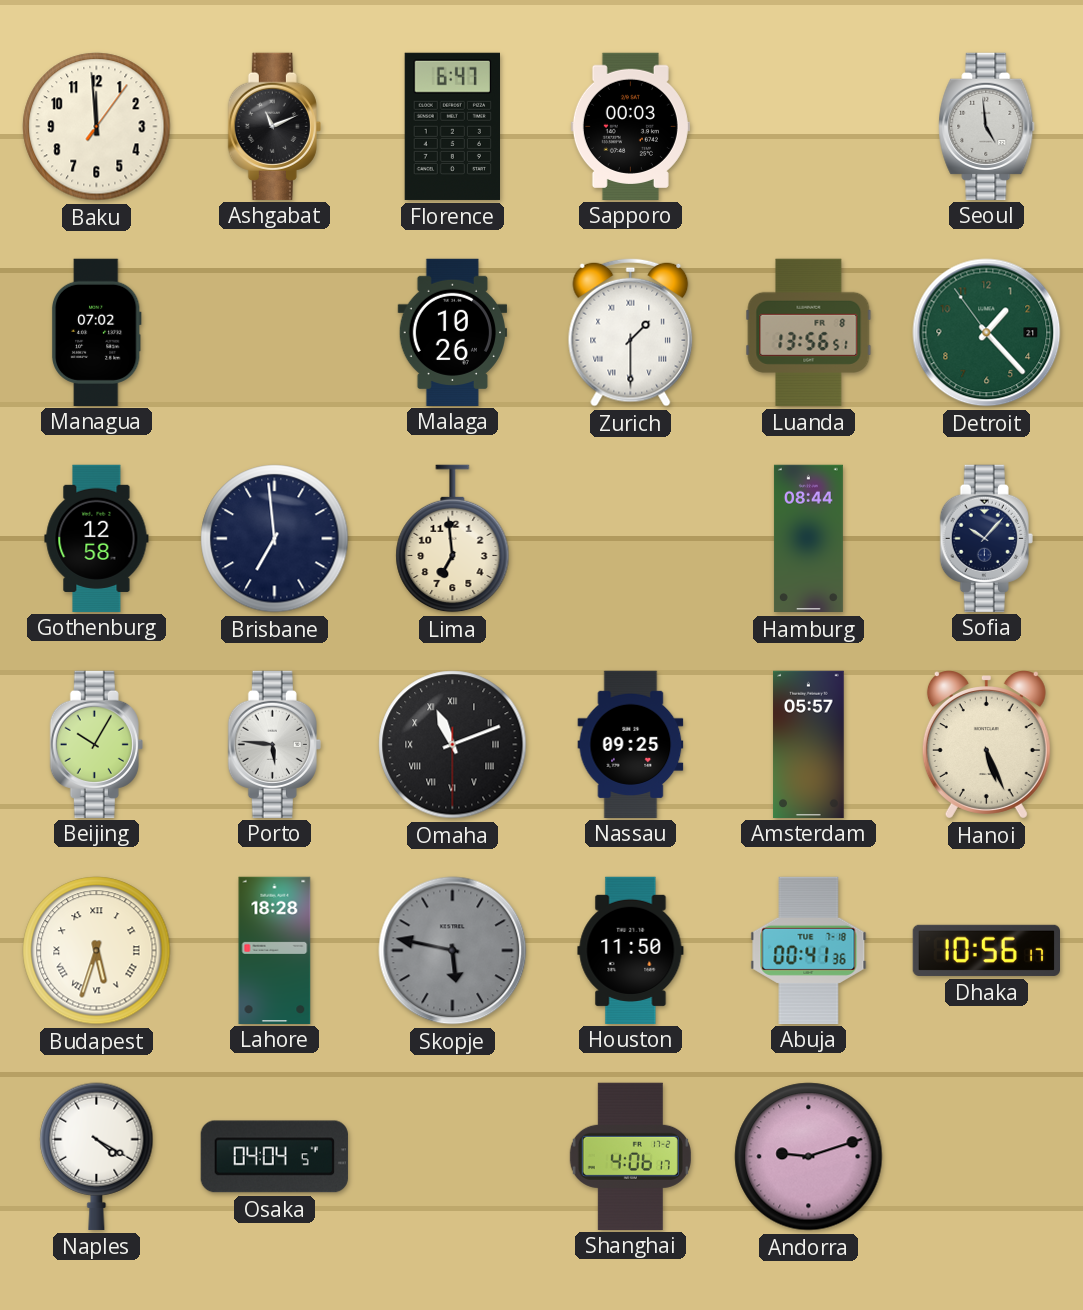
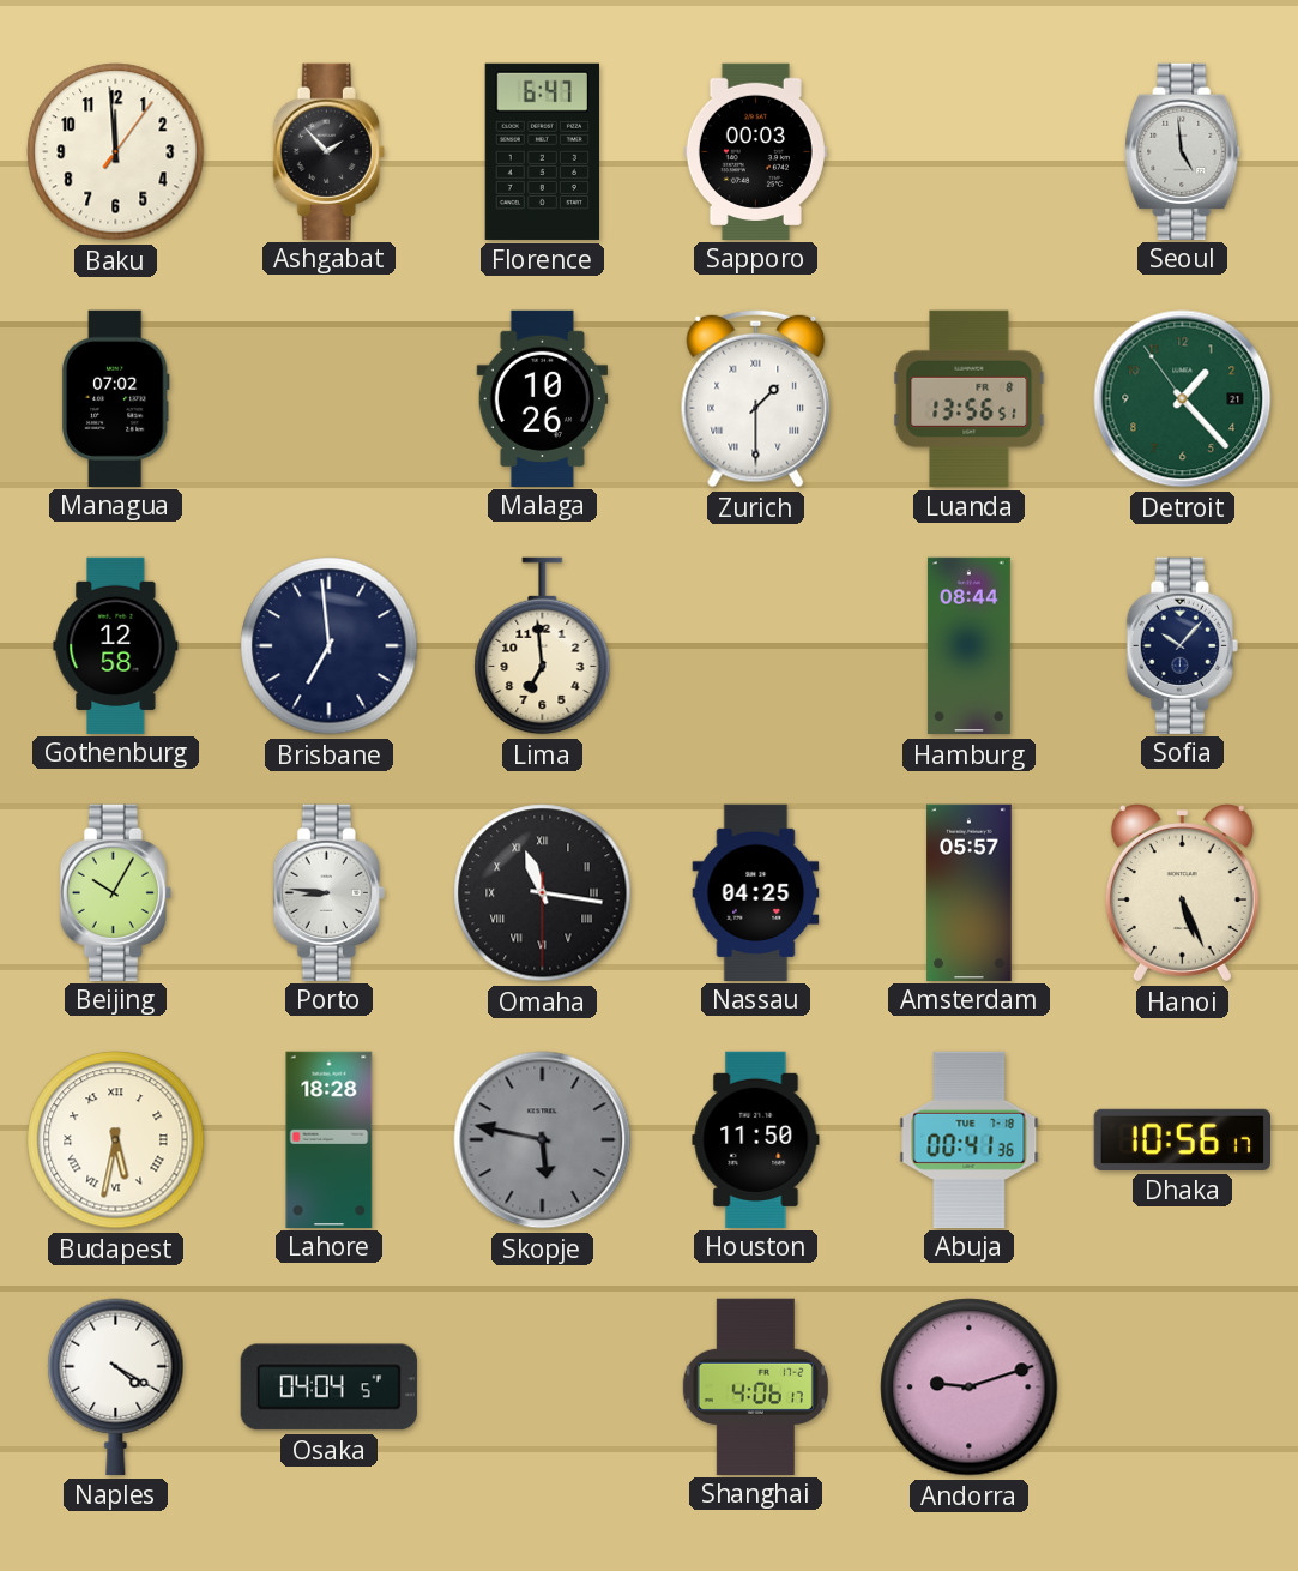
Ashgabat: 11:11 -> 1:53 (328, 151)
Porto: 5:46 -> 8:46 (328, 892)
Omaha: 11:11 -> 11:16 (543, 893)
Nassau: 09:25 -> 04:25 (756, 892)
Budapest: 5:33 -> 5:32 (116, 1140)
